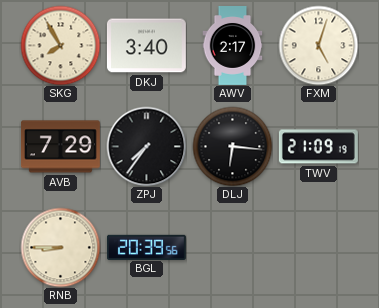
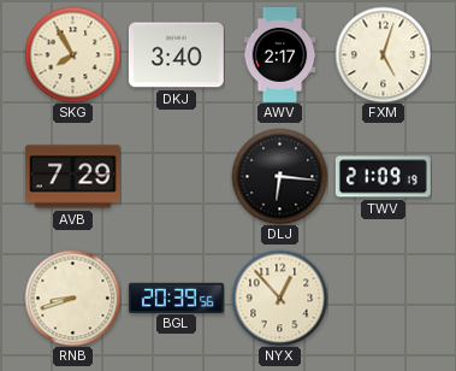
ZPJ: 7:36 -> none (146, 146)
RNB: 8:45 -> 8:42 (72, 298)
NYX: none -> 12:53 (279, 298)
